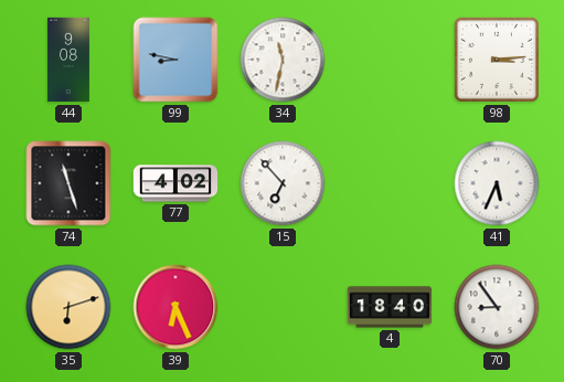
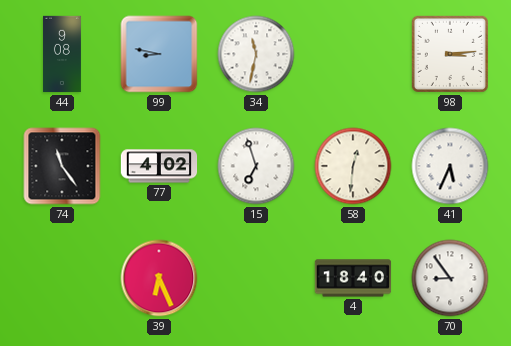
74: 11:27 -> 11:24 (62, 166)
15: 6:53 -> 6:57 (256, 166)
58: none -> 12:31 (353, 166)
35: 6:12 -> none (68, 307)
